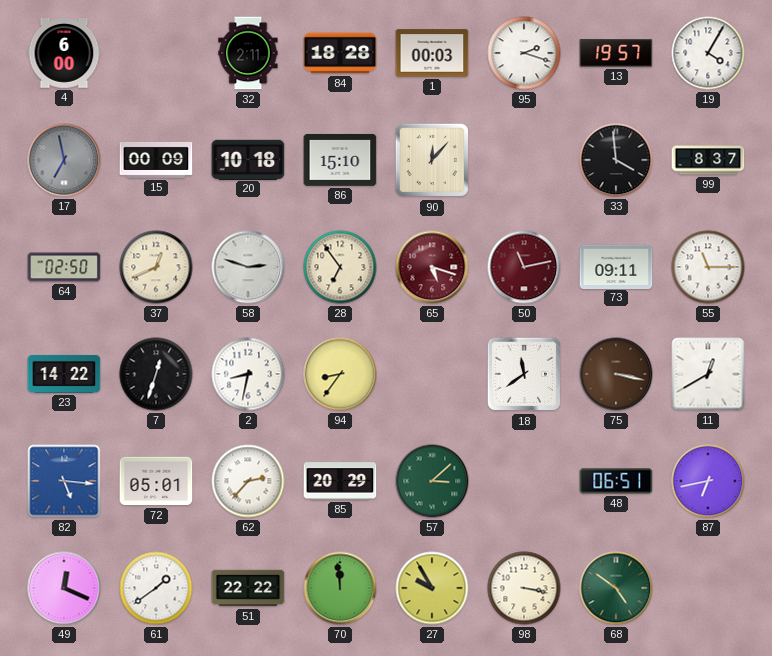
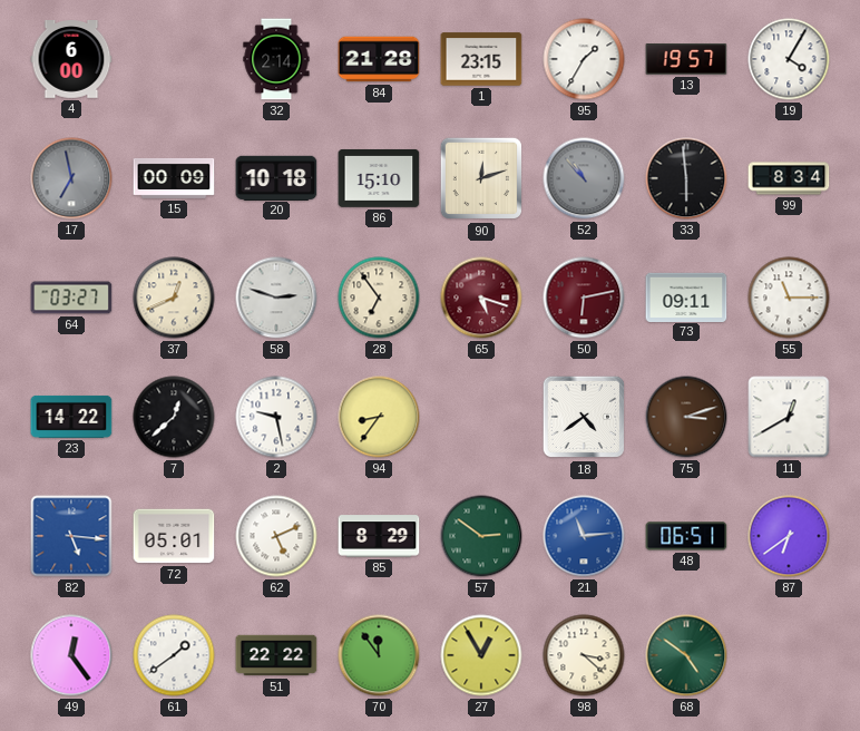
32: 2:11 -> 2:14 (276, 59)
84: 18:28 -> 21:28 (379, 59)
1: 00:03 -> 23:15 (481, 59)
95: 2:18 -> 1:35 (584, 59)
90: 12:07 -> 12:12 (481, 178)
52: none -> 10:53 (584, 178)
33: 3:59 -> 5:59 (686, 178)
99: 8:37 -> 8:34 (789, 178)
64: 02:50 -> 03:27 (71, 298)
50: 11:13 -> 6:13 (584, 298)
7: 12:33 -> 12:38 (174, 417)
2: 8:32 -> 9:28 (276, 417)
18: 11:39 -> 4:39 (584, 417)
75: 3:17 -> 3:12 (686, 417)
62: 2:37 -> 5:11 (276, 536)
85: 20:29 -> 8:29 (379, 536)
57: 3:08 -> 2:51 (481, 536)
21: none -> 11:14 (584, 536)
87: 6:43 -> 6:39 (789, 536)
49: 12:19 -> 12:24 (71, 655)
70: 11:59 -> 11:54 (379, 655)
27: 9:55 -> 12:55 (481, 655)
98: 3:17 -> 3:22 (584, 655)
